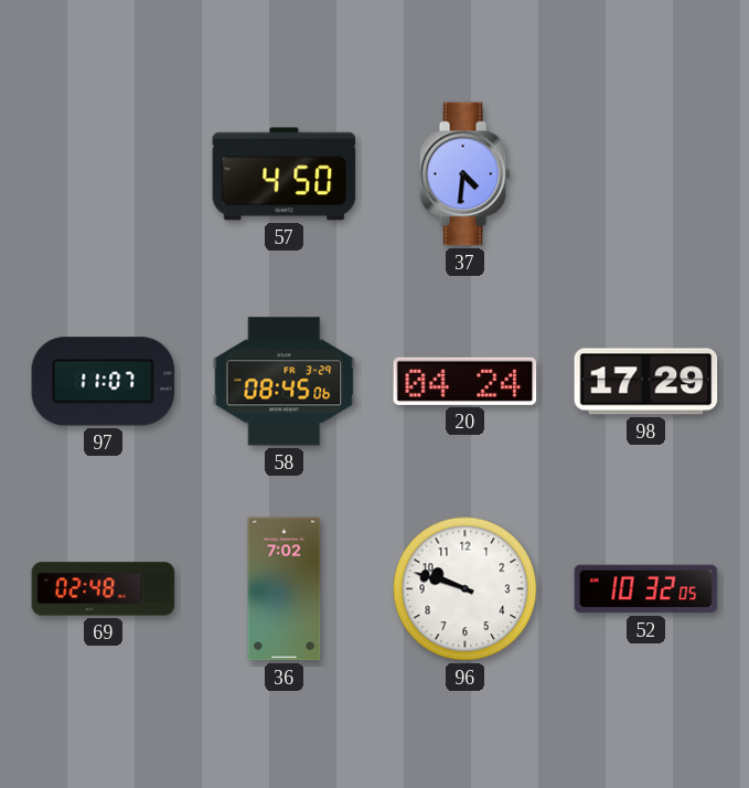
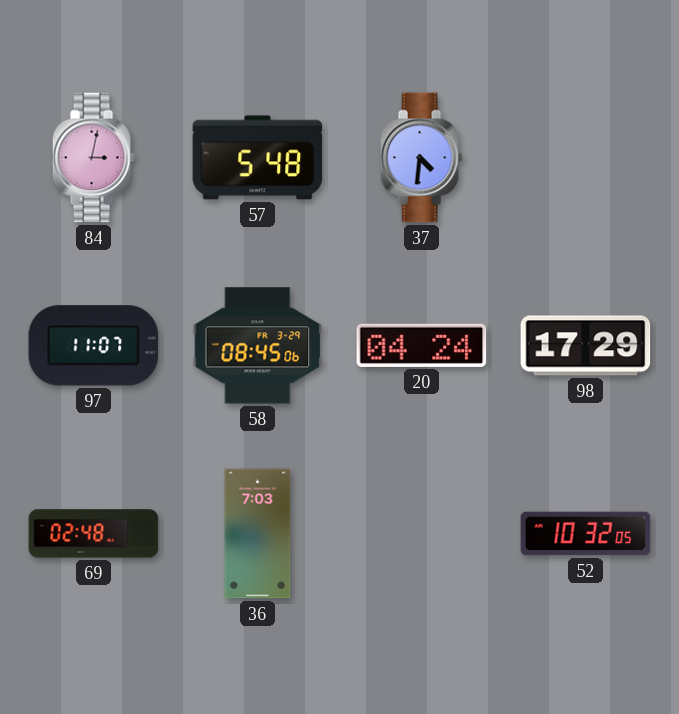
84: none -> 3:02 (93, 158)
57: 4:50 -> 5:48 (258, 158)
36: 7:02 -> 7:03 (258, 534)
96: 9:48 -> none (466, 589)
